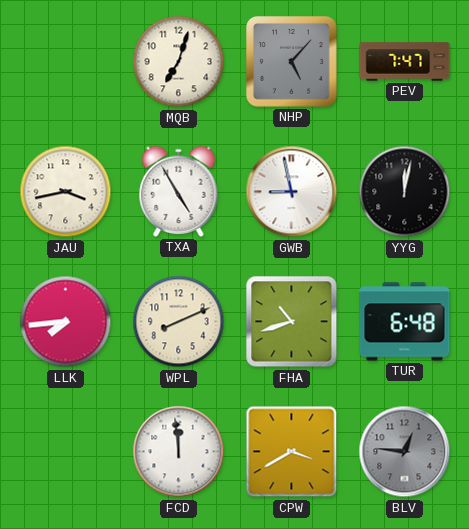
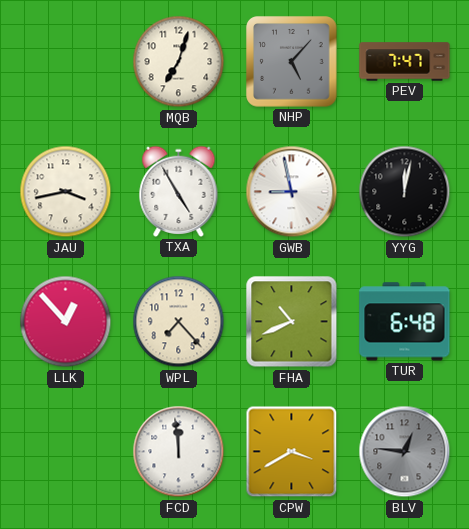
LLK: 7:44 -> 12:53 (66, 322)
WPL: 8:11 -> 7:23 (179, 322)
FHA: 10:42 -> 10:41 (292, 322)
